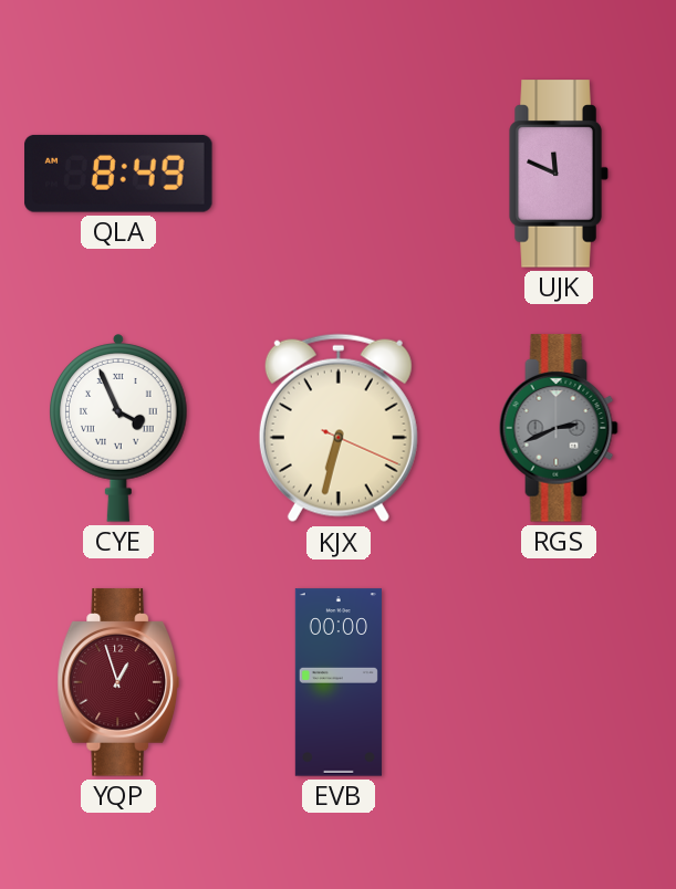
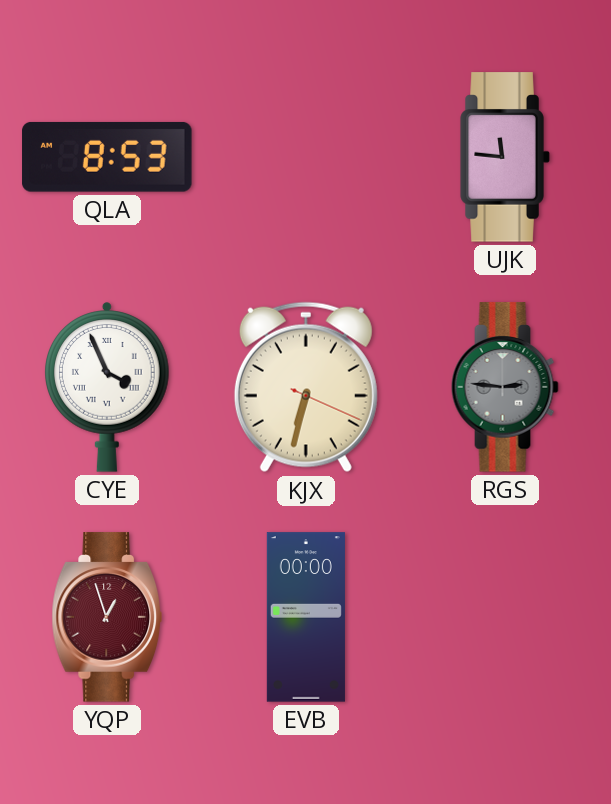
QLA: 8:49 -> 8:53 (107, 157)
UJK: 11:49 -> 11:46 (505, 157)
RGS: 2:41 -> 2:46 (505, 387)
